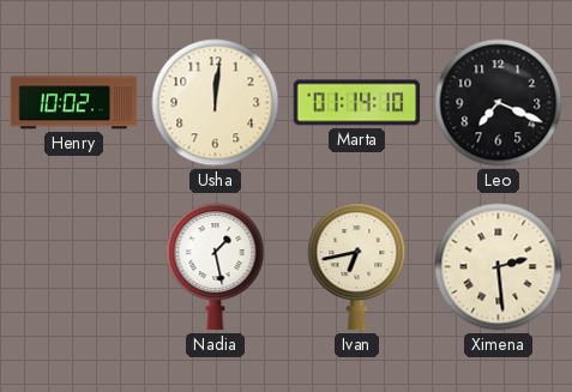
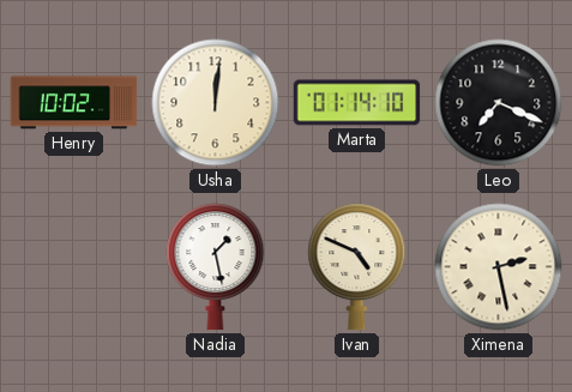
Ivan: 6:43 -> 4:49 (357, 267)
Ximena: 2:29 -> 2:28 (499, 267)
